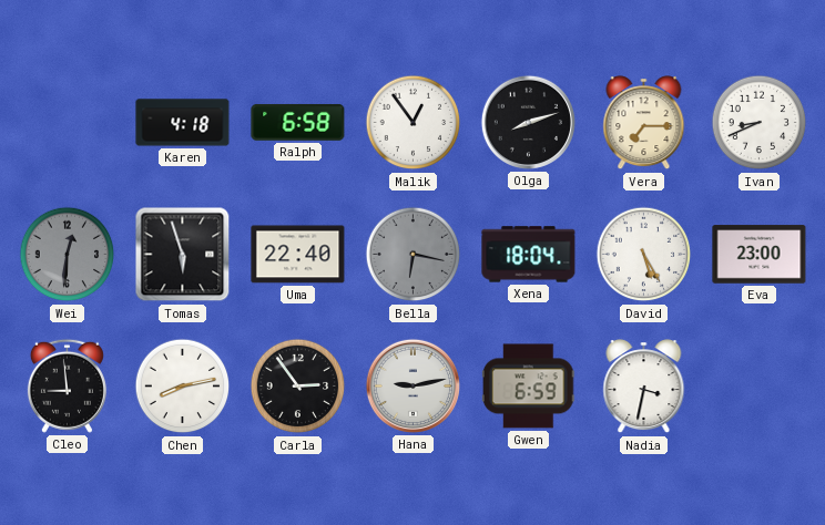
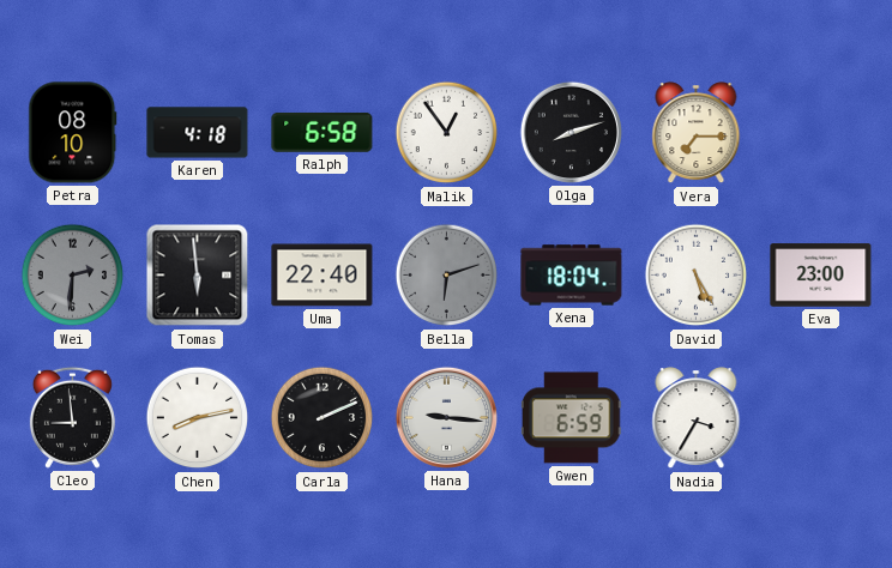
Petra: none -> 08:10 (73, 133)
Ivan: 8:41 -> none (760, 123)
Wei: 12:31 -> 2:31 (73, 276)
Tomas: 5:57 -> 5:59 (198, 276)
Bella: 6:17 -> 6:12 (447, 276)
Carla: 2:54 -> 2:11 (323, 418)
Hana: 9:13 -> 9:16 (446, 417)
Nadia: 3:32 -> 3:35 (697, 418)
